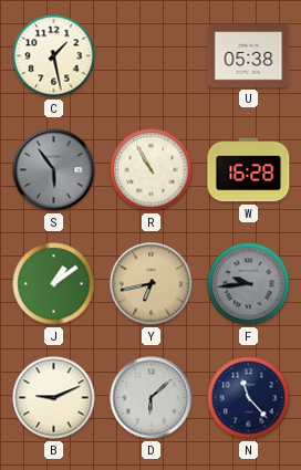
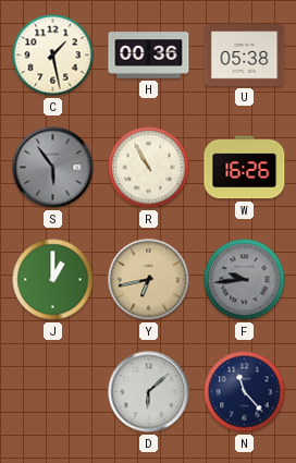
H: none -> 00:36 (149, 56)
W: 16:28 -> 16:26 (245, 168)
J: 1:09 -> 1:00 (53, 280)
B: 9:11 -> none (54, 398)
